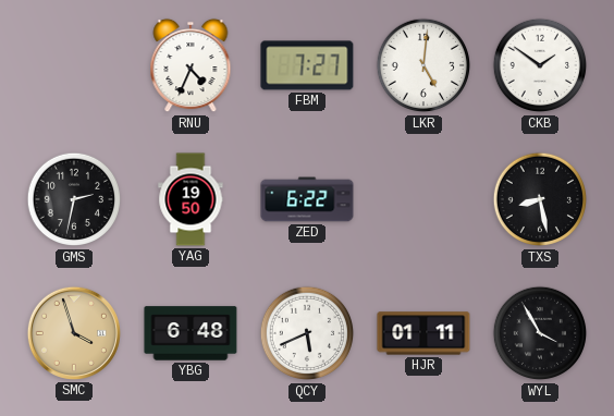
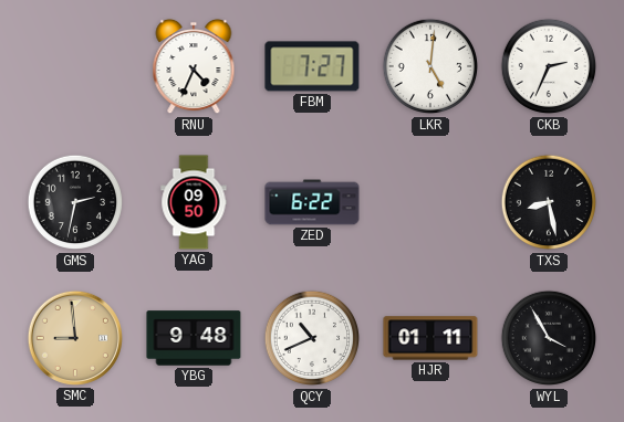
CKB: 1:51 -> 2:34 (549, 66)
YAG: 19:50 -> 09:50 (194, 202)
SMC: 3:57 -> 8:59 (75, 338)
YBG: 6:48 -> 9:48 (194, 338)
QCY: 5:41 -> 10:41 (312, 338)
